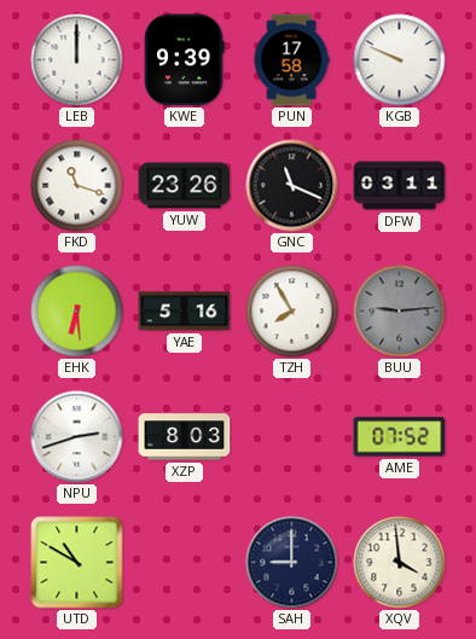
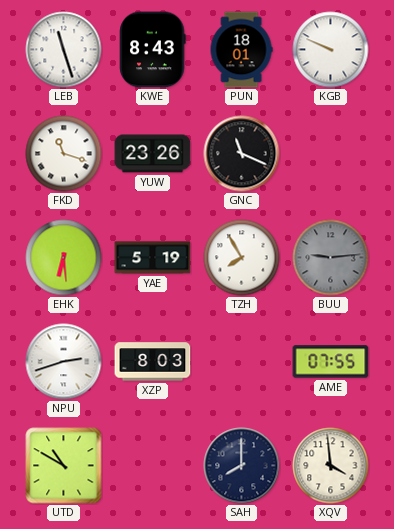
LEB: 12:00 -> 11:27 (64, 50)
KWE: 9:39 -> 8:43 (153, 50)
PUN: 17:58 -> 18:01 (241, 50)
DFW: 03:11 -> none (400, 186)
YAE: 5:16 -> 5:19 (153, 258)
AME: 07:52 -> 07:55 (331, 362)
SAH: 9:00 -> 8:00 (242, 466)
